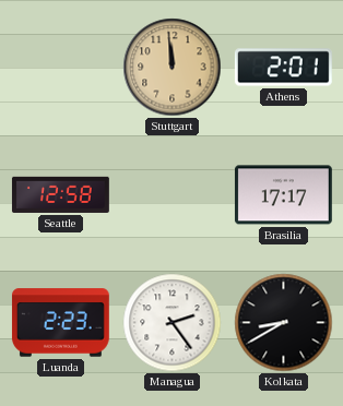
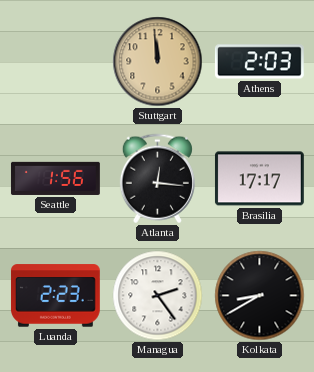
Athens: 2:01 -> 2:03 (259, 62)
Seattle: 12:58 -> 1:56 (55, 178)
Atlanta: none -> 12:16 (157, 179)
